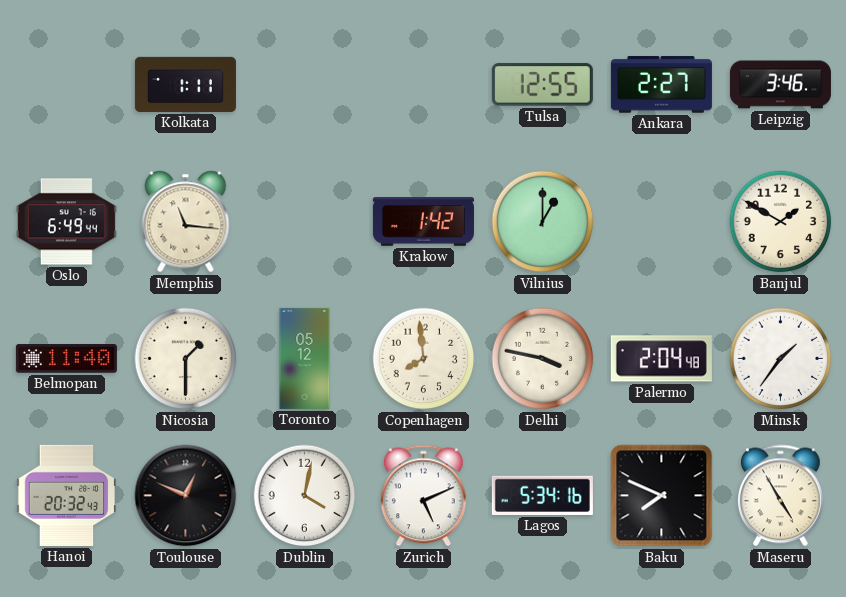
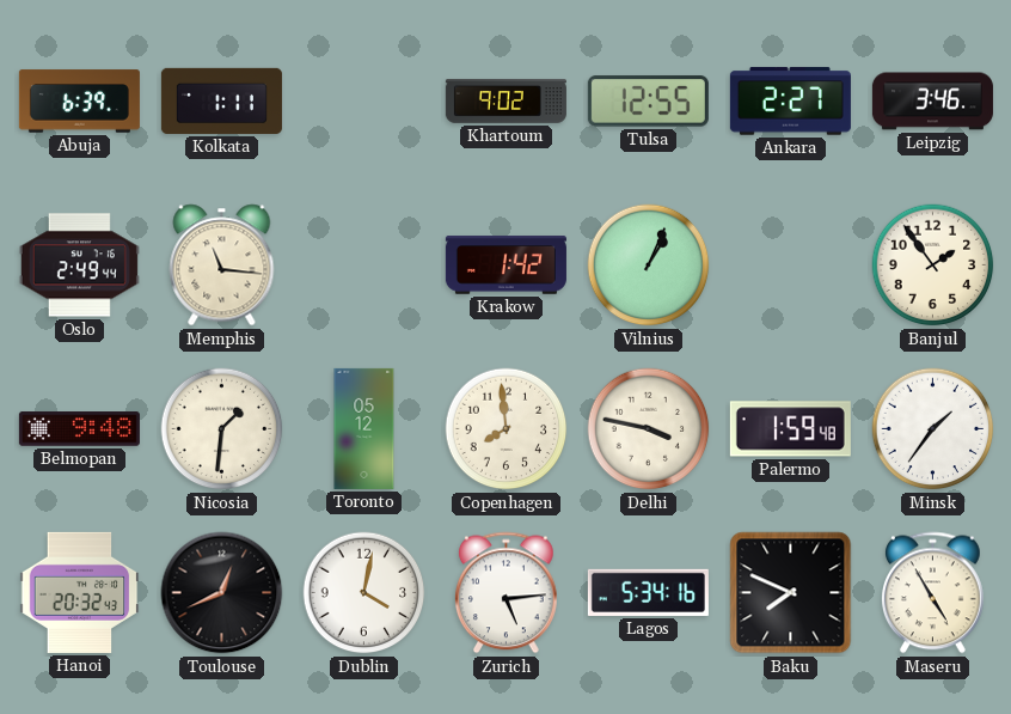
Abuja: none -> 6:39 (79, 102)
Khartoum: none -> 9:02 (505, 102)
Oslo: 6:49 -> 2:49 (79, 266)
Vilnius: 1:00 -> 1:04 (649, 266)
Banjul: 1:50 -> 1:54 (933, 266)
Belmopan: 11:40 -> 9:48 (79, 429)
Nicosia: 1:30 -> 1:31 (222, 429)
Palermo: 2:04 -> 1:59 (790, 429)
Toulouse: 12:49 -> 12:41 (222, 593)
Zurich: 5:11 -> 5:14 (505, 593)
